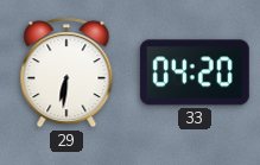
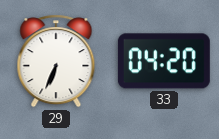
29: 6:31 -> 6:34 (56, 61)
